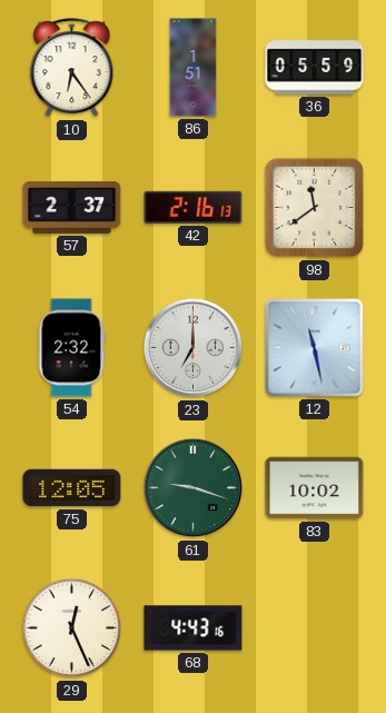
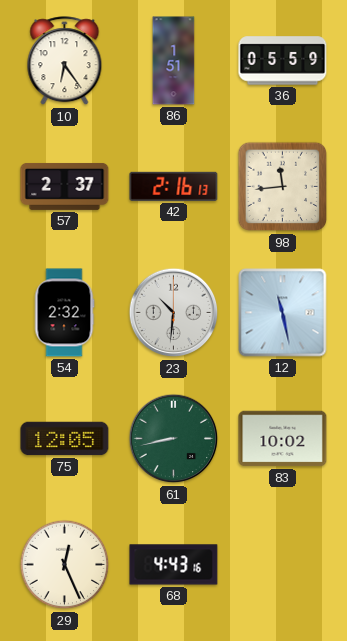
98: 11:39 -> 11:44 (283, 187)
23: 7:00 -> 10:31 (174, 313)
61: 9:18 -> 8:43 (174, 439)
